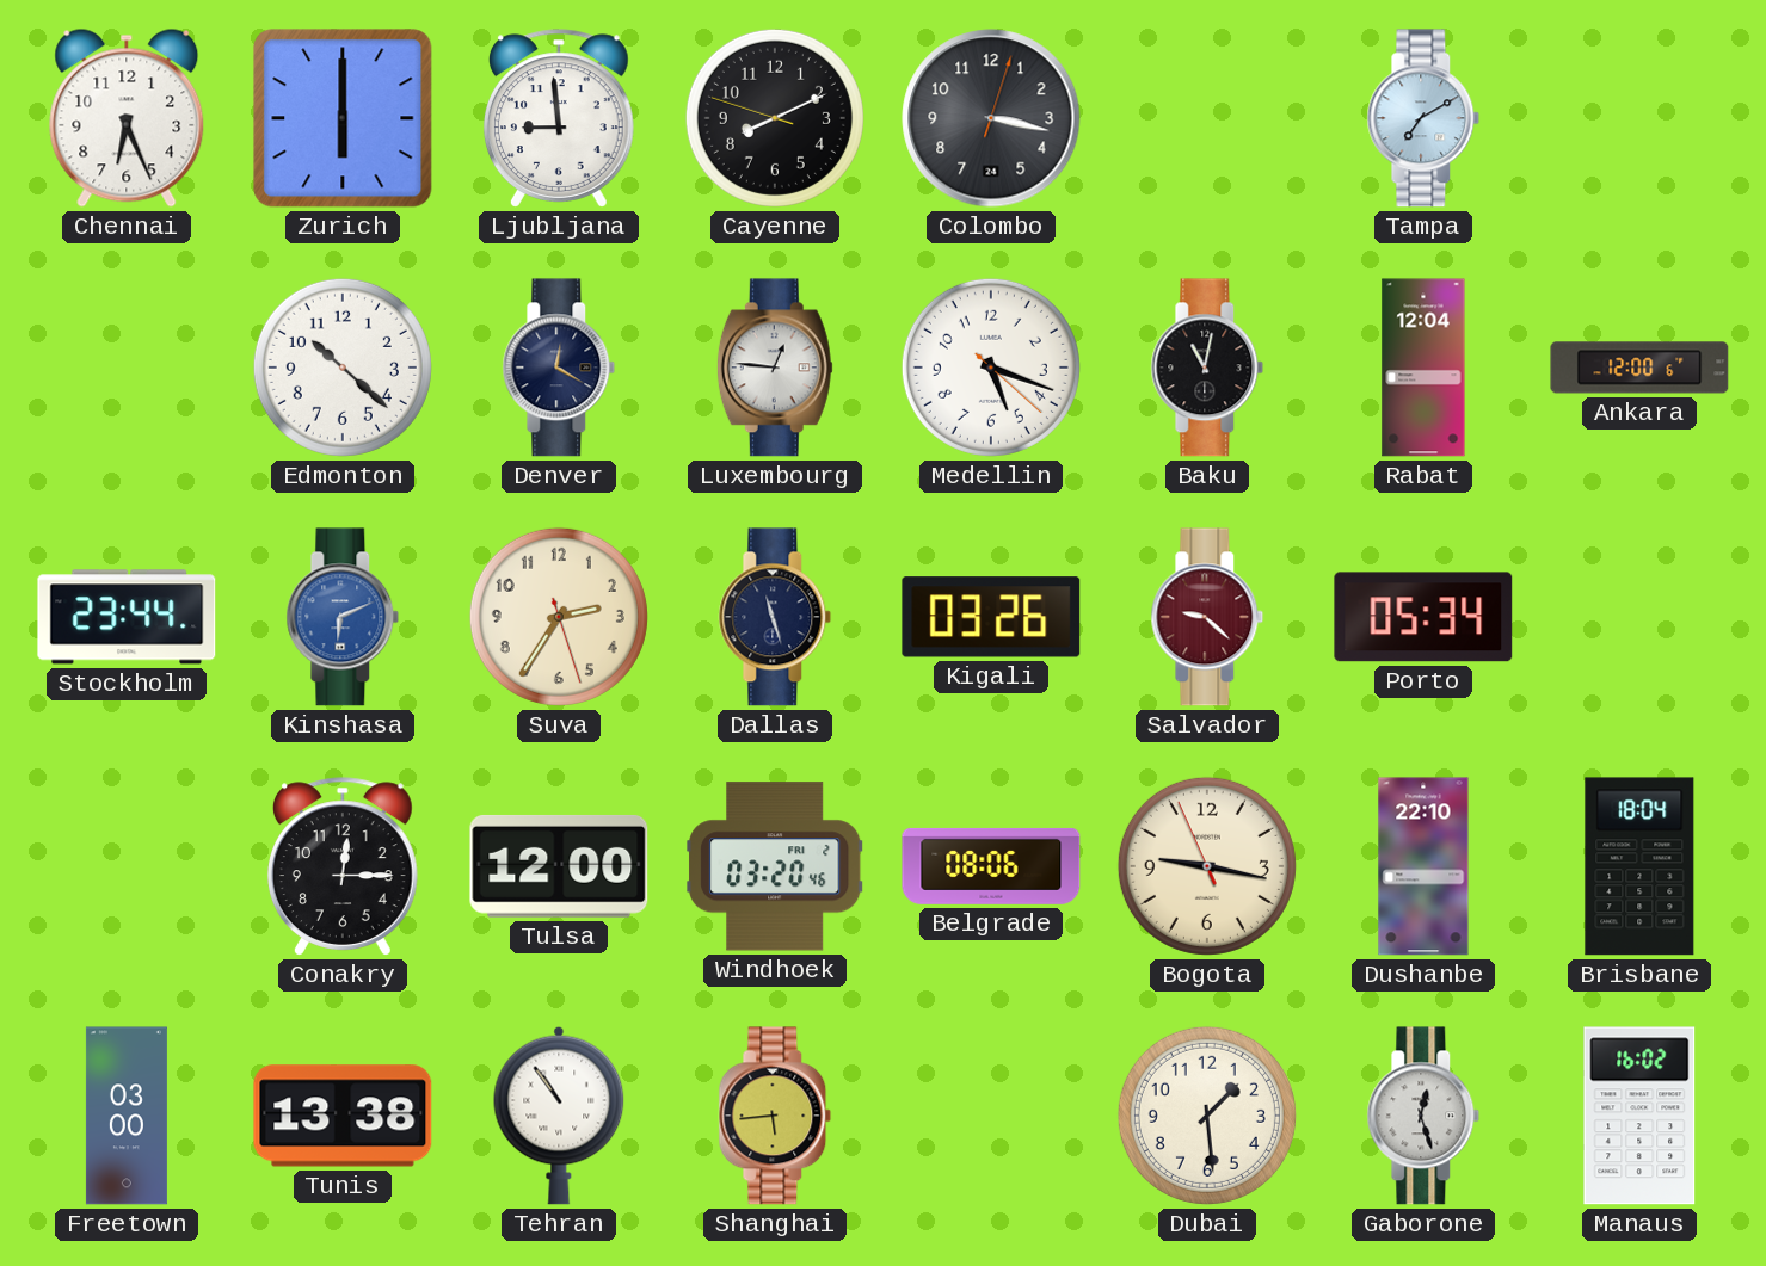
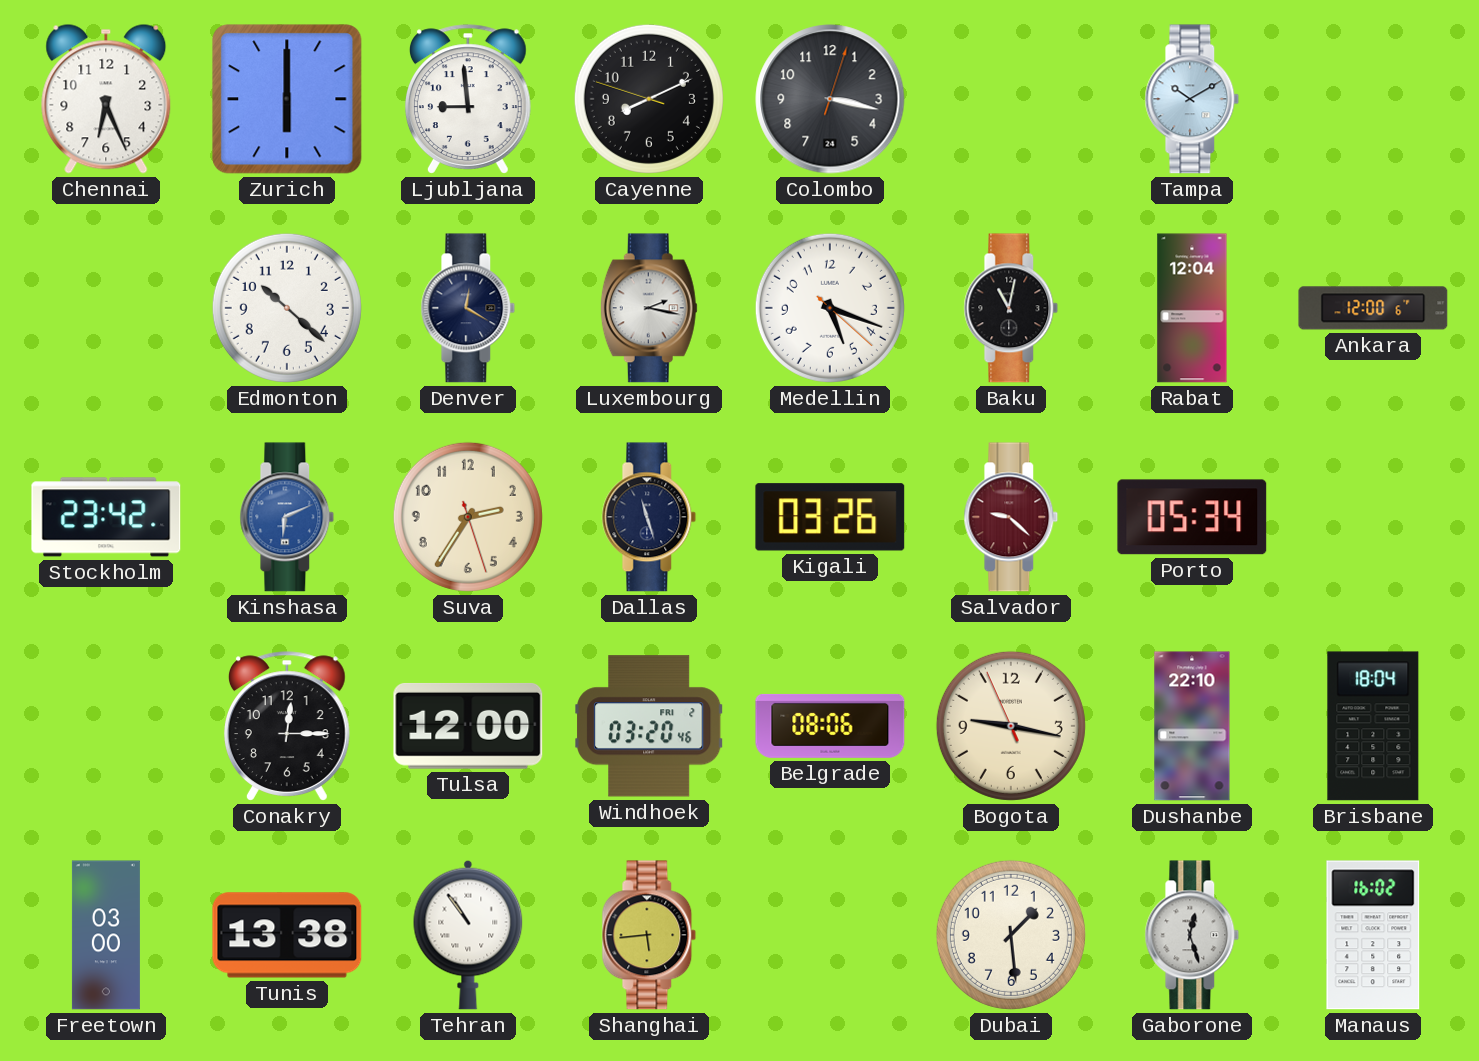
Tampa: 7:10 -> 10:10 (1192, 99)
Luxembourg: 12:46 -> 2:17 (649, 308)
Stockholm: 23:44 -> 23:42 (106, 517)
